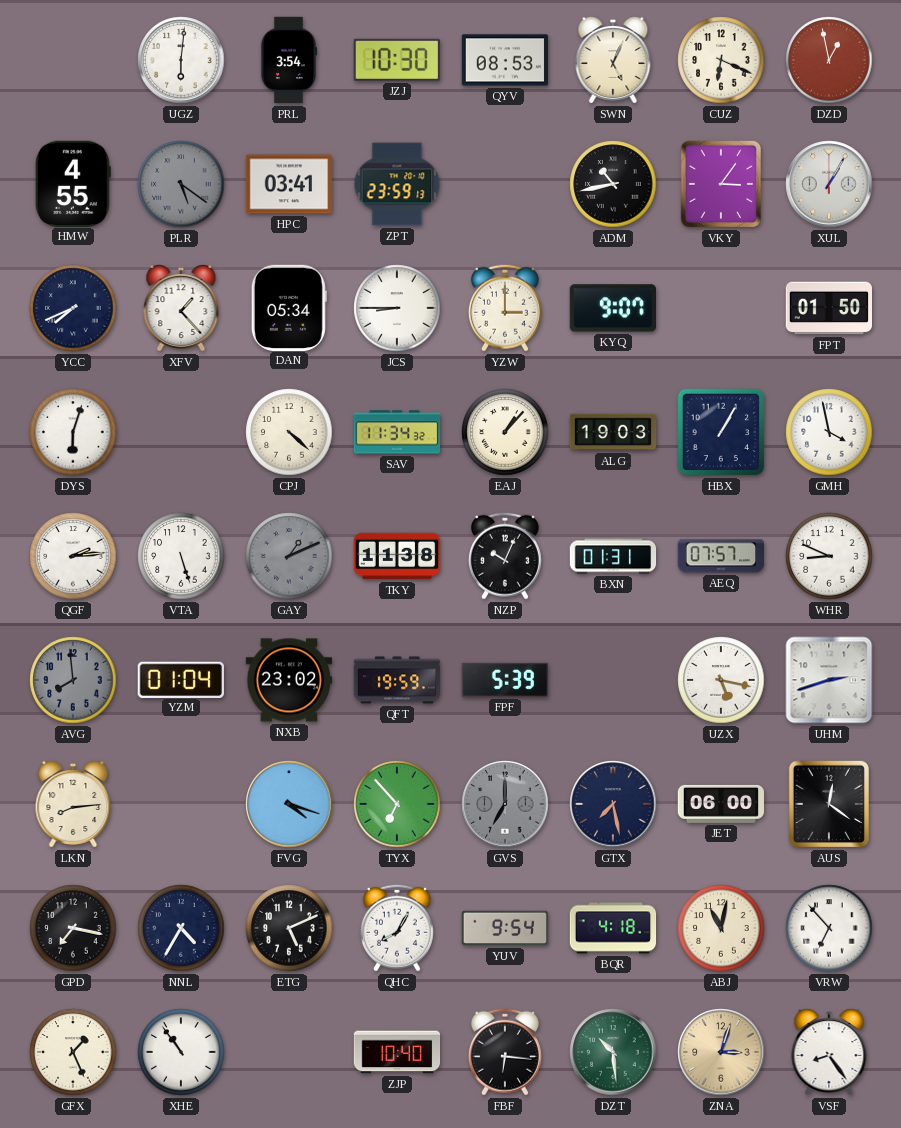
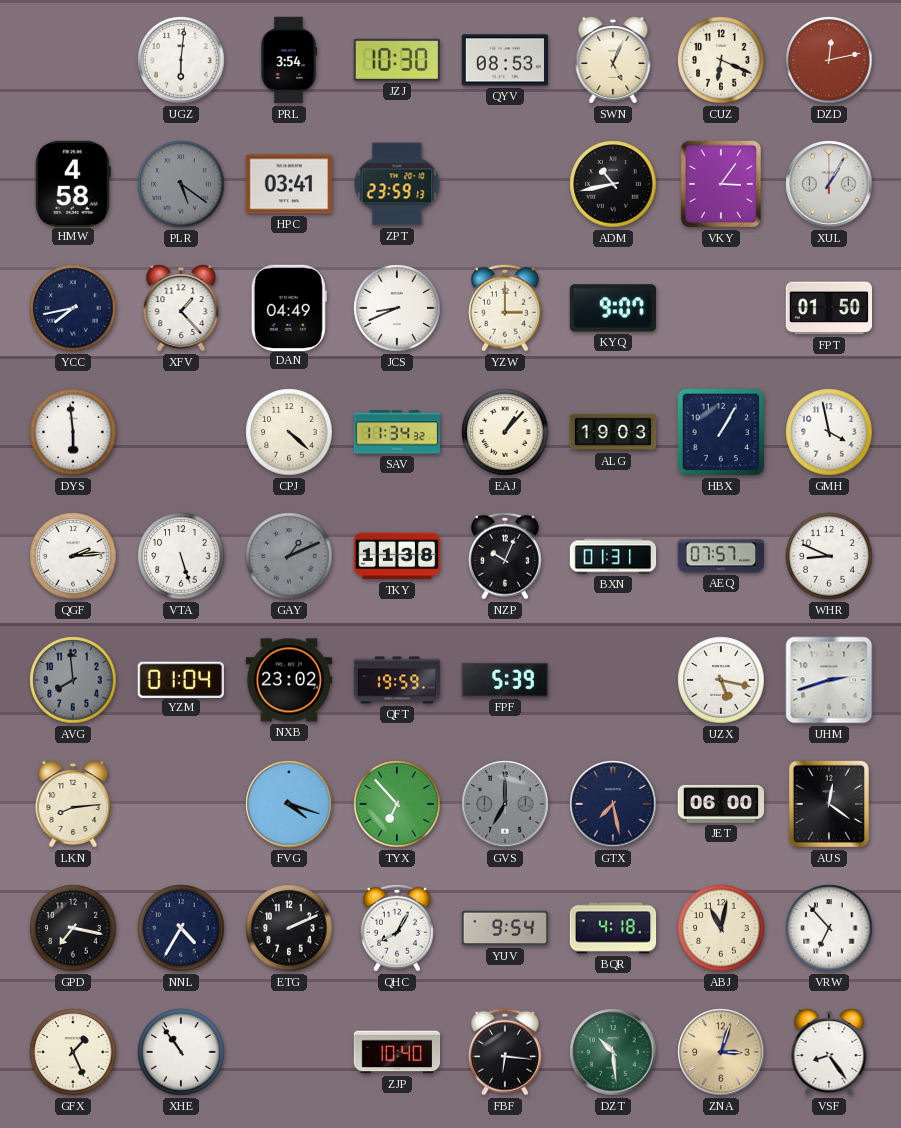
DZD: 12:58 -> 12:13 (829, 60)
HMW: 4:55 -> 4:58 (73, 183)
YCC: 7:41 -> 7:43 (73, 308)
DAN: 05:34 -> 04:49 (289, 307)
JCS: 8:45 -> 8:41 (397, 308)
DYS: 6:03 -> 5:59 (73, 432)
ETG: 5:11 -> 2:11 (289, 928)
